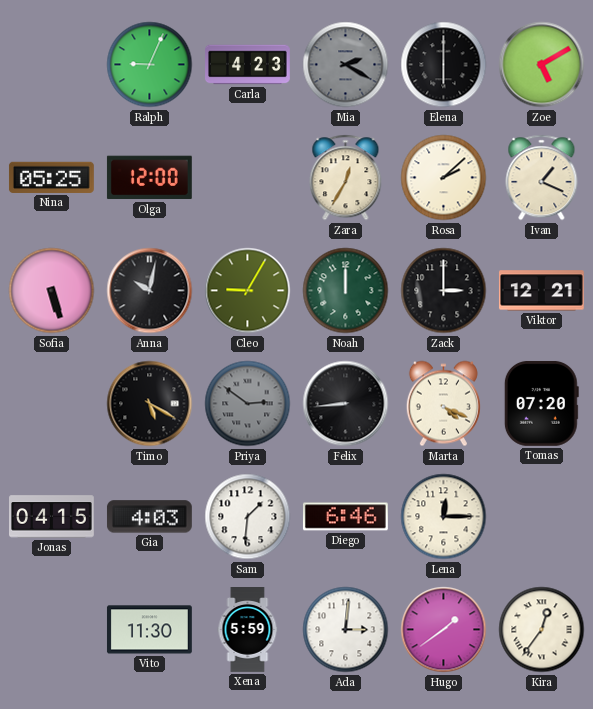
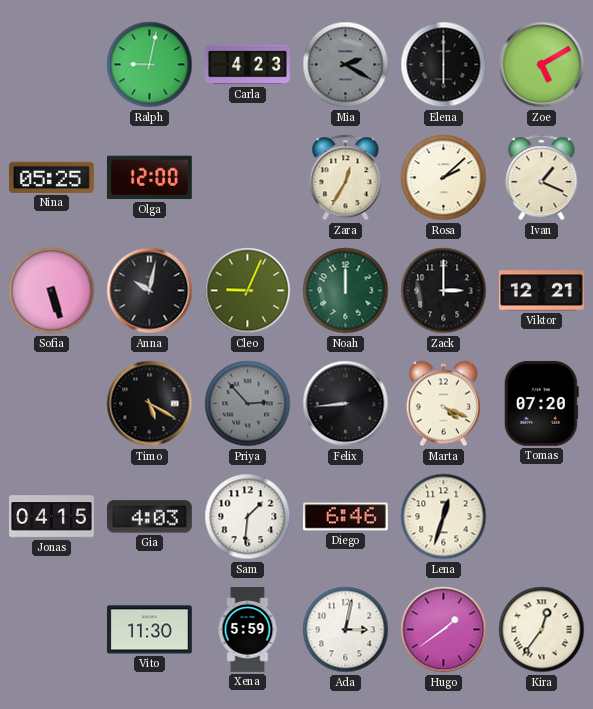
Ralph: 9:04 -> 9:02 (150, 65)
Cleo: 9:05 -> 9:04 (248, 291)
Priya: 2:51 -> 2:53 (248, 404)
Lena: 12:15 -> 12:33 (444, 517)
Ada: 3:01 -> 3:02 (346, 630)
